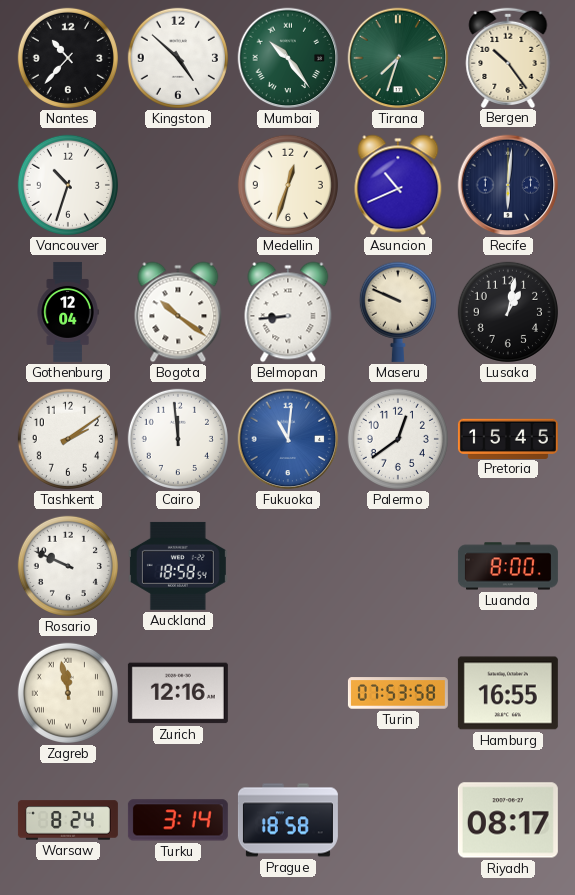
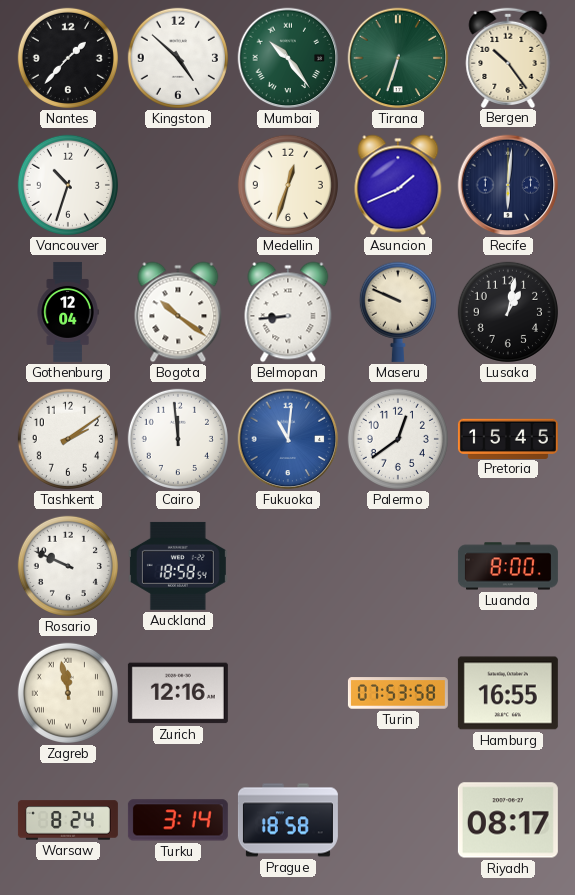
Nantes: 10:37 -> 1:37 (68, 58)
Tirana: 7:33 -> 6:33 (398, 58)
Asuncion: 10:41 -> 1:41 (398, 185)
